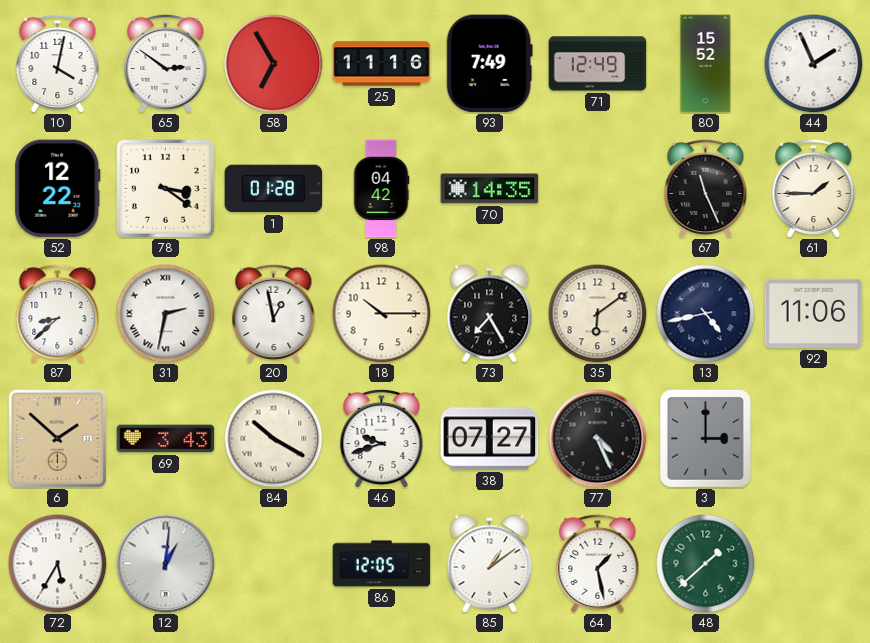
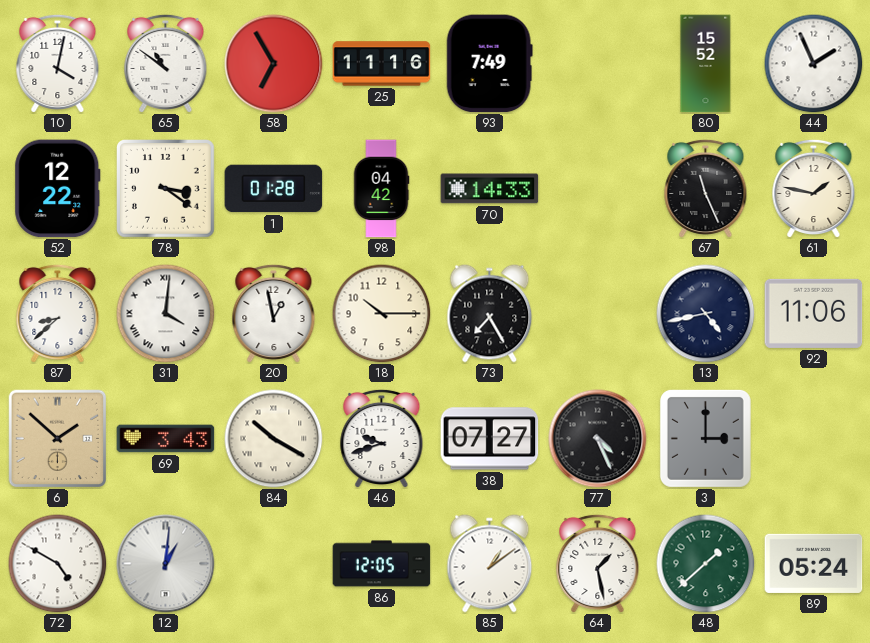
65: 2:51 -> 10:51 (166, 63)
71: 12:49 -> none (598, 64)
70: 14:35 -> 14:33 (490, 189)
61: 1:45 -> 1:47 (814, 188)
31: 2:32 -> 4:01 (166, 314)
35: 6:09 -> none (598, 314)
72: 5:35 -> 4:50 (58, 564)
89: none -> 05:24 (814, 563)
